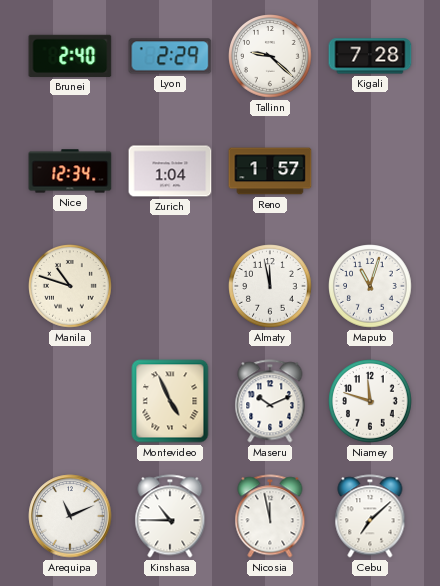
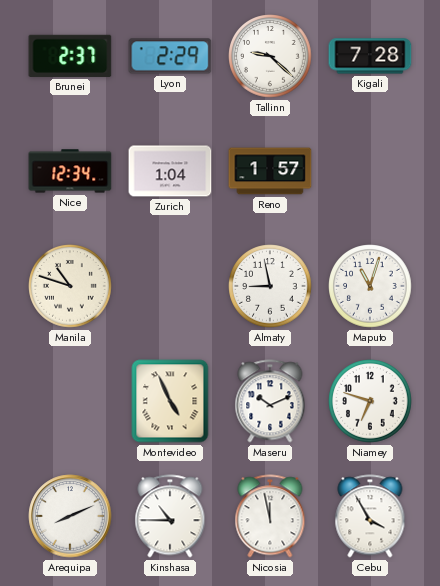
Brunei: 2:40 -> 2:37 (70, 56)
Almaty: 11:58 -> 8:58 (270, 286)
Niamey: 11:48 -> 6:48 (370, 401)
Arequipa: 11:11 -> 8:11 (70, 516)
Cebu: 7:08 -> 3:55 (370, 516)
